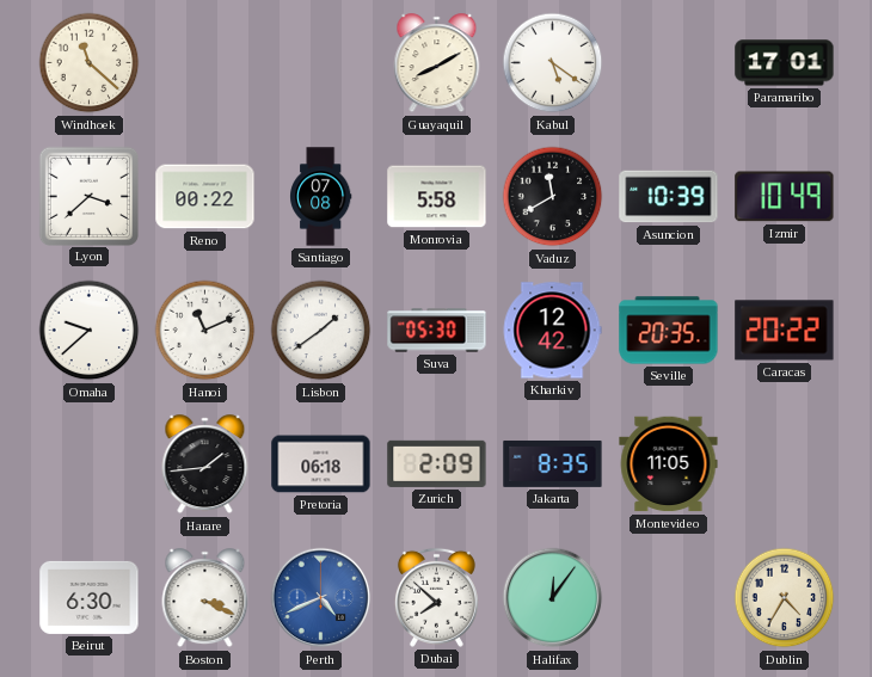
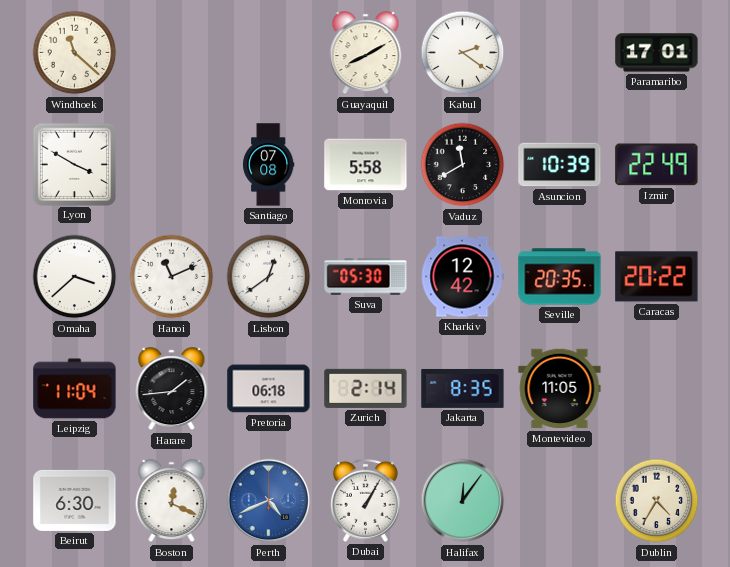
Kabul: 5:21 -> 2:21 (463, 53)
Lyon: 3:38 -> 3:50 (74, 164)
Reno: 00:22 -> none (205, 197)
Izmir: 10:49 -> 22:49 (657, 165)
Omaha: 9:38 -> 3:38 (75, 277)
Lisbon: 1:39 -> 12:39 (269, 277)
Leipzig: none -> 11:04 (75, 389)
Zurich: 2:09 -> 2:14 (366, 388)
Boston: 3:19 -> 12:19 (172, 501)
Dubai: 7:52 -> 1:05 (365, 500)
